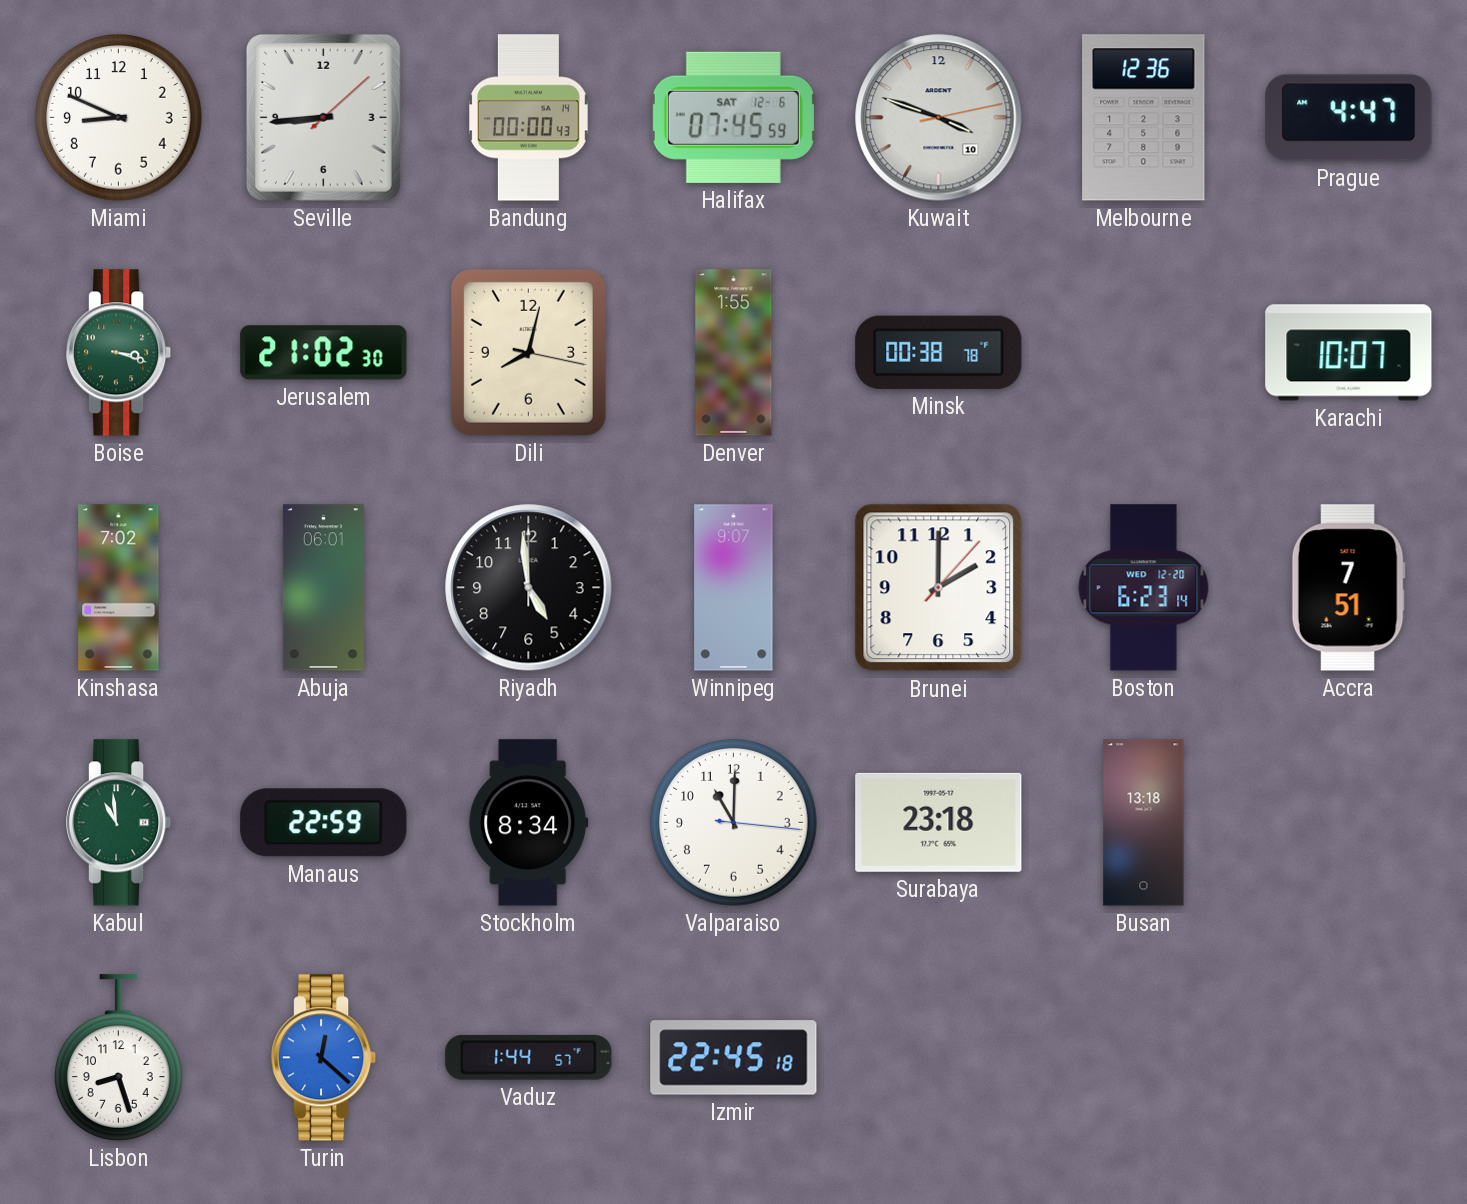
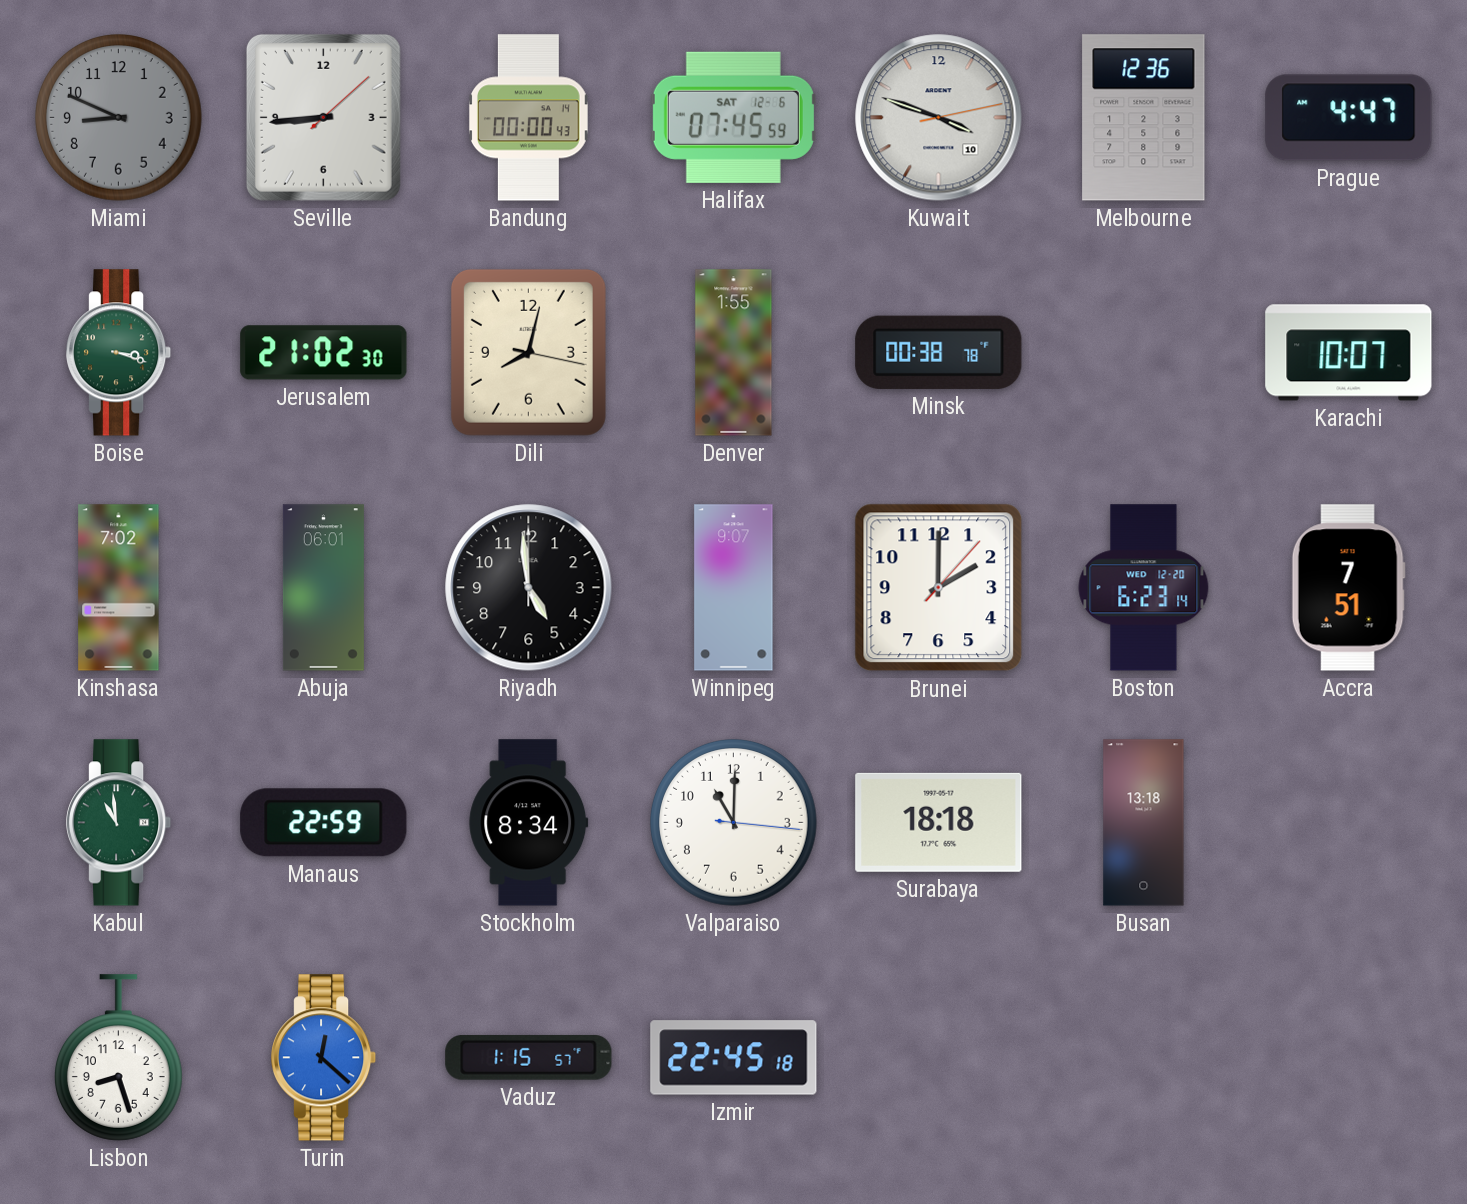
Miami dial: white -> grey (119, 118)
Surabaya: 23:18 -> 18:18 (939, 822)
Vaduz: 1:44 -> 1:15 (529, 1058)
